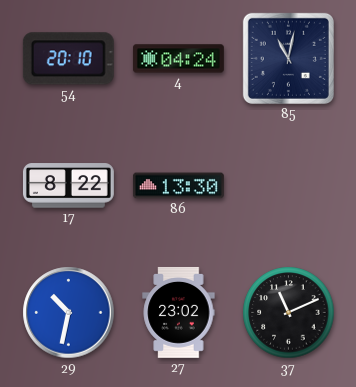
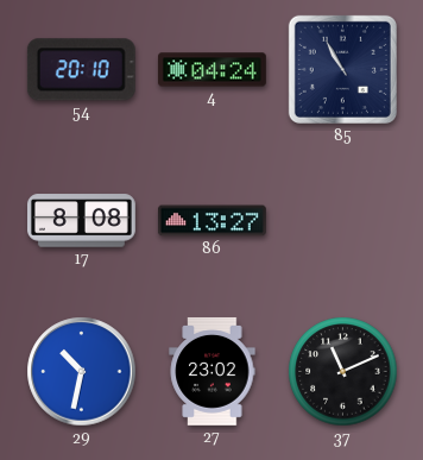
85: 11:02 -> 10:55 (342, 69)
17: 8:22 -> 8:08 (81, 221)
86: 13:30 -> 13:27 (211, 221)
